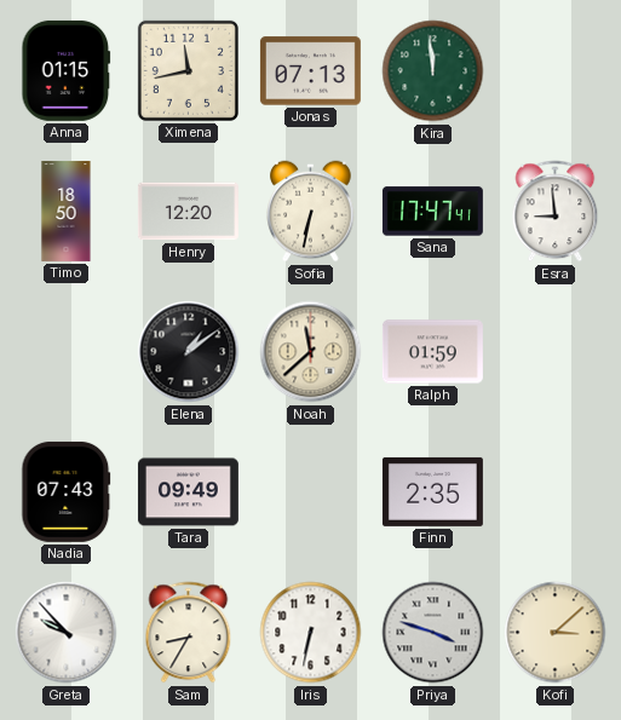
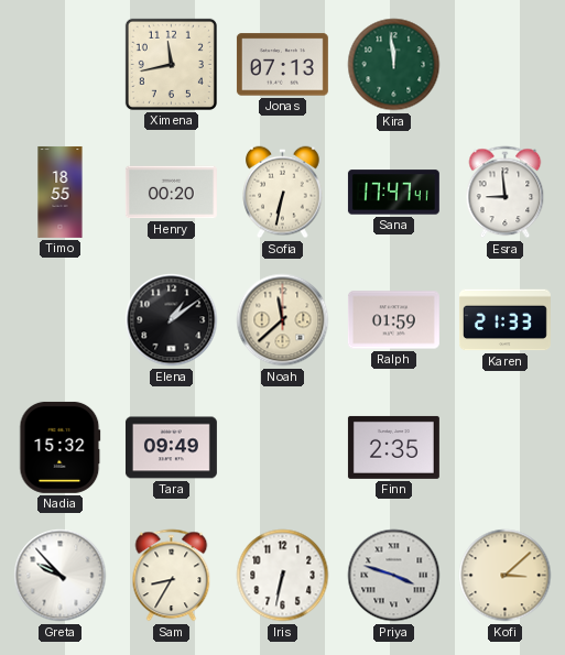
Anna: 01:15 -> none (67, 70)
Timo: 18:50 -> 18:55 (61, 192)
Henry: 12:20 -> 00:20 (171, 193)
Karen: none -> 21:33 (504, 320)
Nadia: 07:43 -> 15:32 (61, 447)
